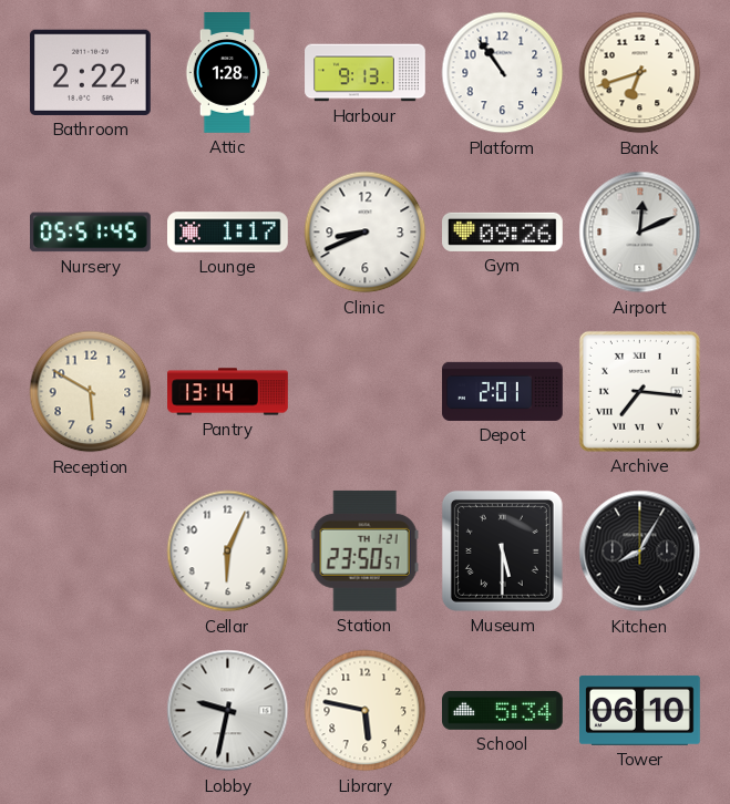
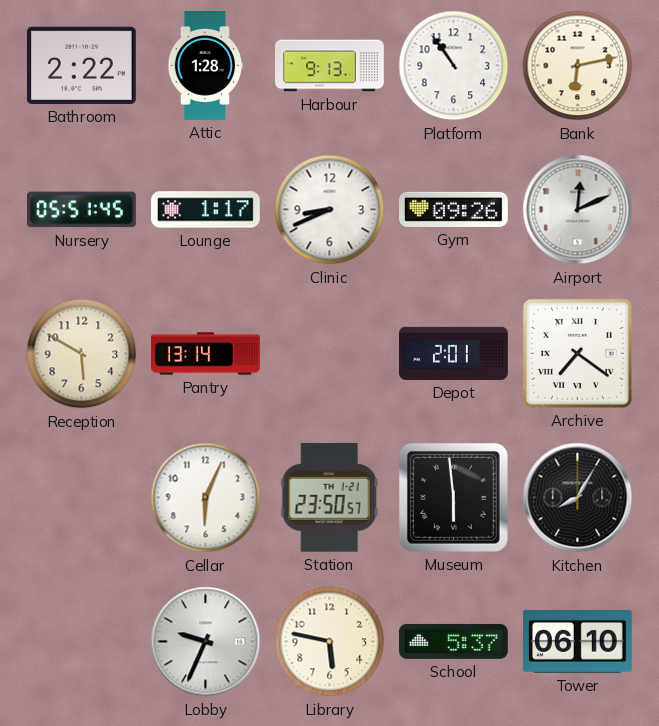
Bank: 6:42 -> 6:13 (578, 66)
Archive: 7:16 -> 7:21 (577, 353)
Museum: 5:30 -> 5:59 (453, 497)
Lobby: 9:32 -> 9:34 (206, 642)
School: 5:34 -> 5:37 (454, 641)
